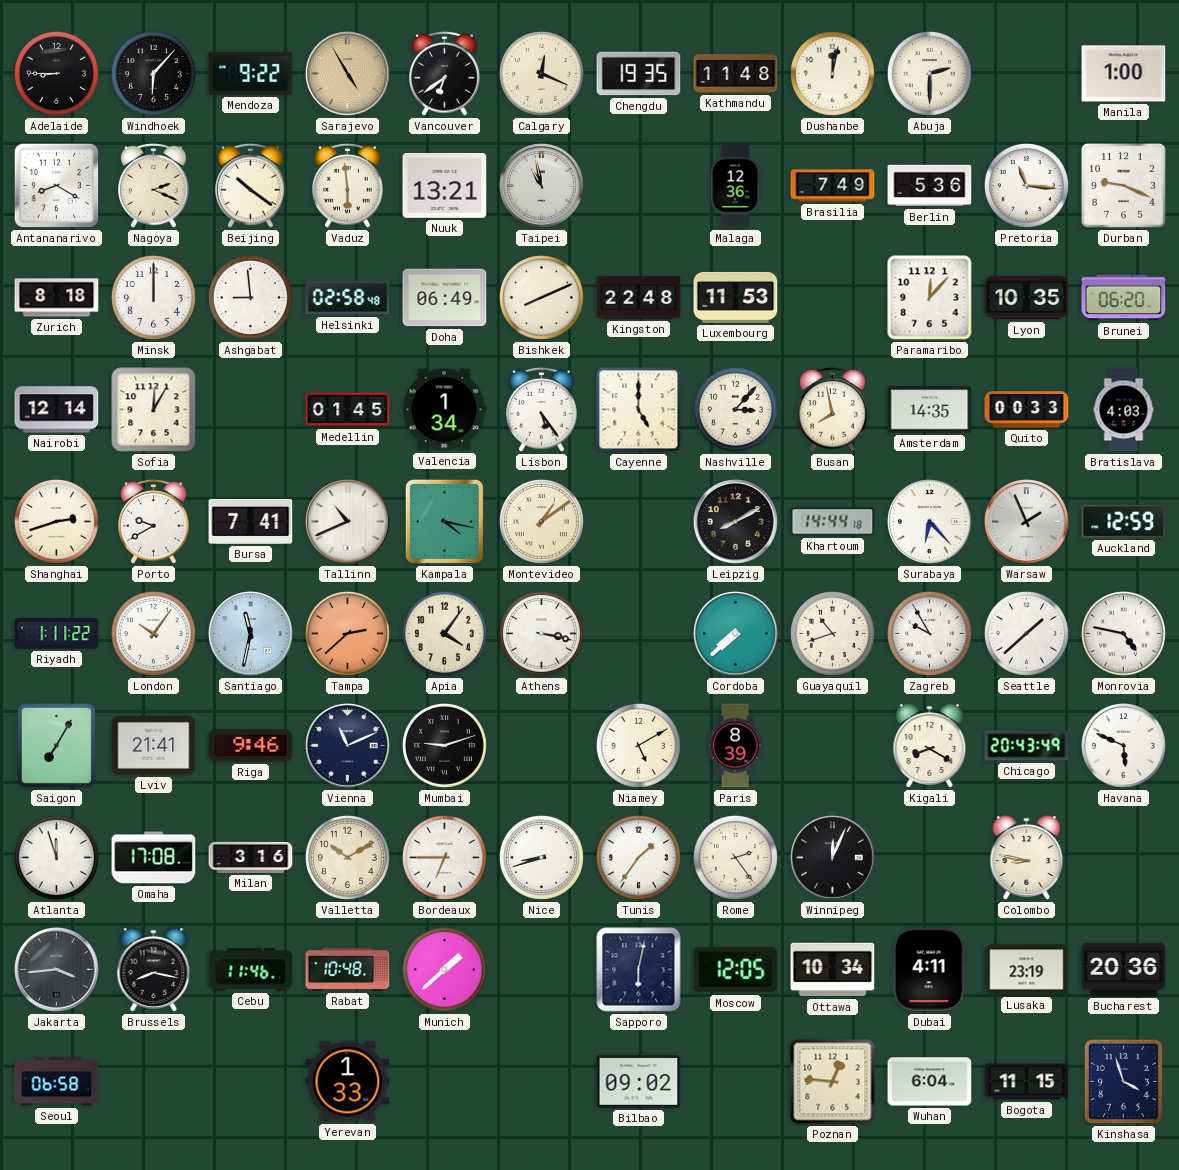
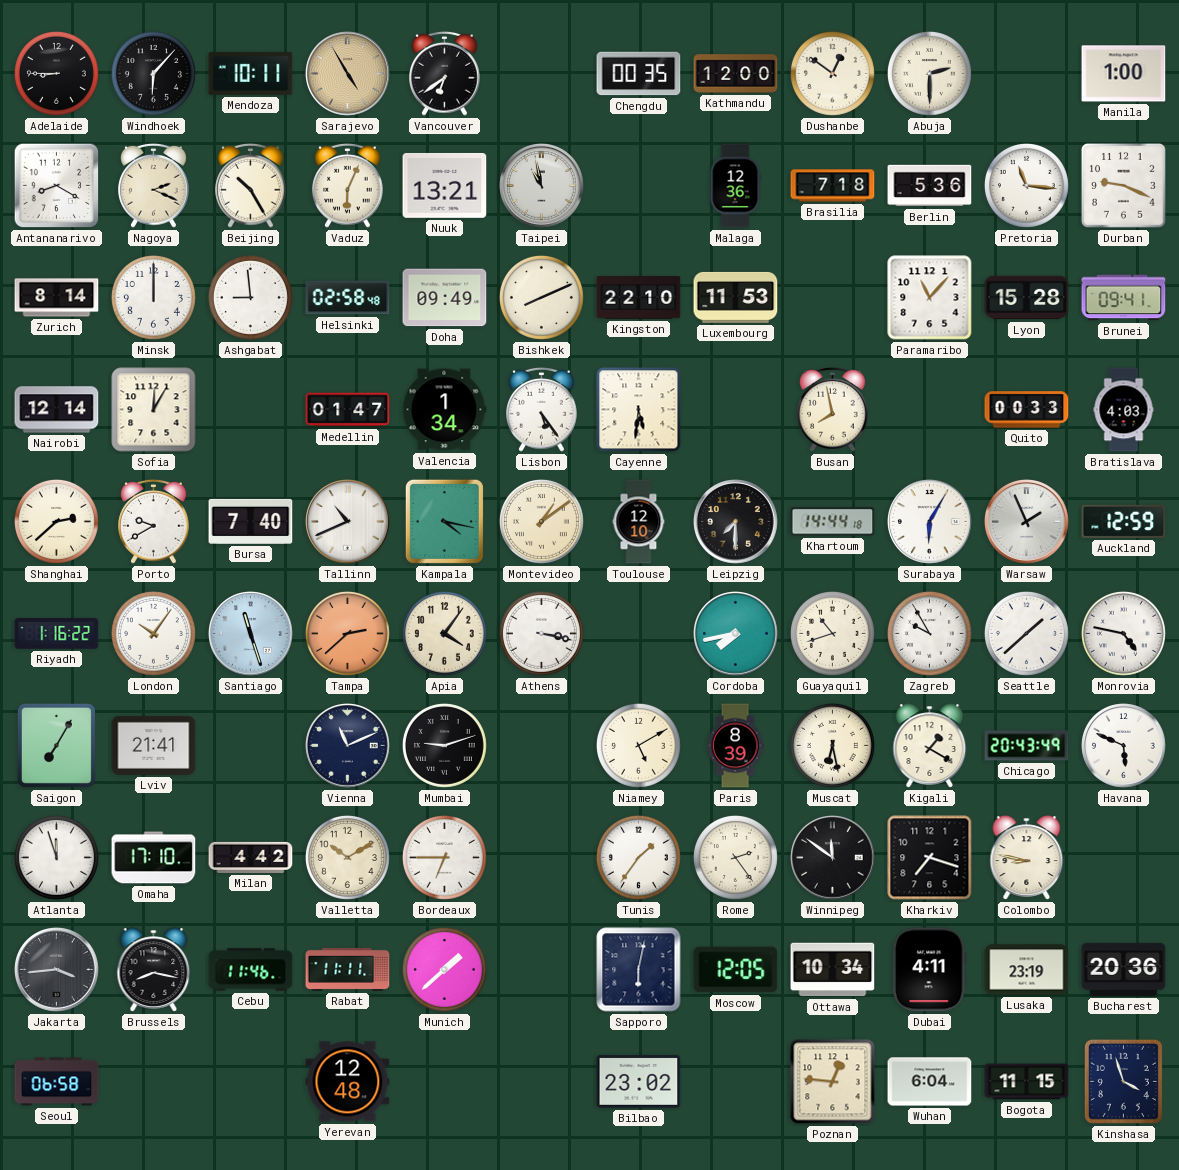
Mendoza: 9:22 -> 10:11 (251, 73)
Calgary: 12:19 -> none (541, 73)
Chengdu: 19:35 -> 00:35 (639, 74)
Kathmandu: 11:48 -> 12:00 (736, 74)
Dushanbe: 12:02 -> 12:51 (832, 73)
Beijing: 10:21 -> 10:25 (251, 185)
Vaduz: 5:59 -> 6:04 (348, 185)
Brasilia: 7:49 -> 7:18 (833, 186)
Zurich: 8:18 -> 8:14 (57, 298)
Doha: 06:49 -> 09:49 (445, 298)
Kingston: 22:48 -> 22:10 (639, 298)
Paramaribo: 12:07 -> 11:07 (930, 298)
Lyon: 10:35 -> 15:28 (1027, 298)
Brunei: 06:20 -> 09:41 (1124, 298)
Medellin: 01:45 -> 01:47 (348, 410)
Cayenne: 5:00 -> 5:31 (639, 410)
Nashville: 3:07 -> none (735, 409)
Amsterdam: 14:35 -> none (930, 410)
Shanghai: 2:42 -> 2:38 (56, 521)
Bursa: 7:41 -> 7:40 (251, 521)
Toulouse: none -> 12:10 (639, 522)
Leipzig: 8:10 -> 7:30 (736, 522)
Surabaya: 6:23 -> 6:05 (930, 522)
Riyadh: 1:11 -> 1:16 (57, 634)
Santiago: 11:32 -> 11:27 (251, 634)
Cordoba: 7:38 -> 7:43 (736, 634)
Riga: 9:46 -> none (251, 746)
Muscat: none -> 6:28 (832, 745)
Kigali: 8:20 -> 1:20 (930, 746)
Omaha: 17:08 -> 17:10 (154, 858)
Milan: 3:16 -> 4:42 (251, 857)
Nice: 8:42 -> none (541, 857)
Winnipeg: 12:04 -> 11:51 (833, 858)
Kharkiv: none -> 7:18 (930, 858)
Rabat: 10:48 -> 11:11 (348, 969)
Yerevan: 1:33 -> 12:48 (348, 1082)
Bilbao: 09:02 -> 23:02 (639, 1081)
